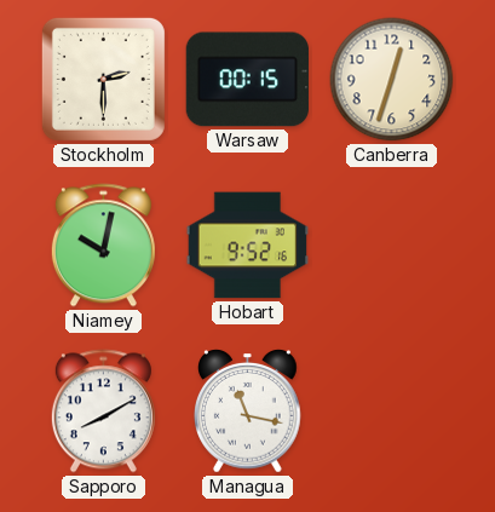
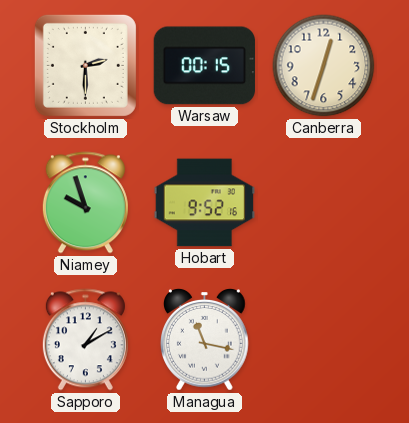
Niamey: 10:02 -> 9:57 (85, 203)
Sapporo: 8:10 -> 1:10 (85, 340)
